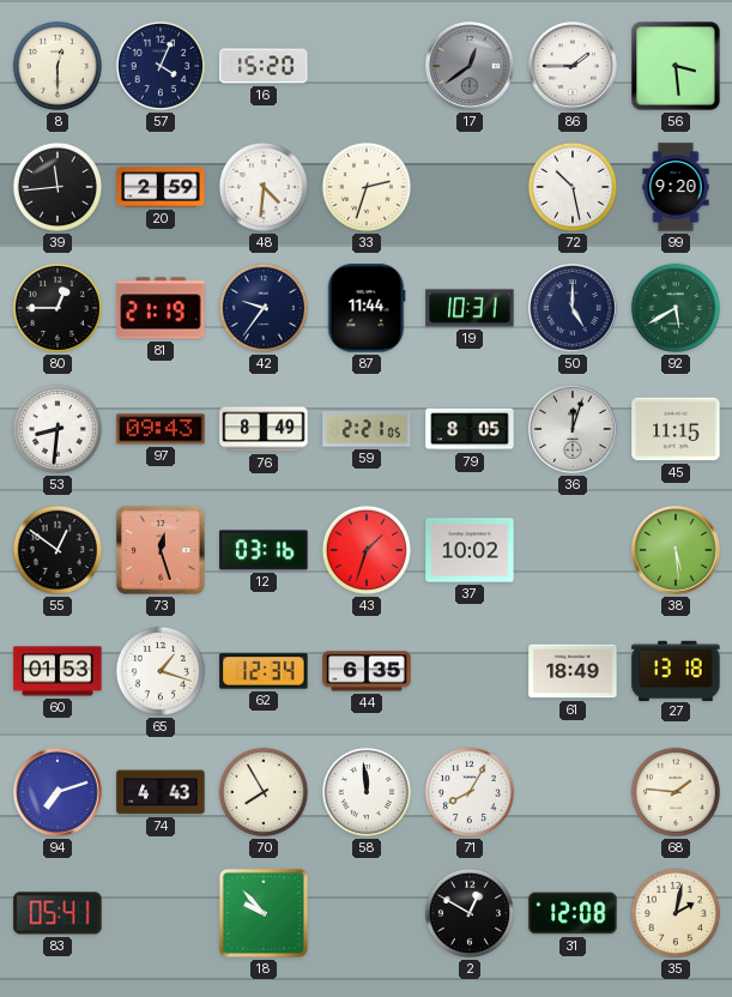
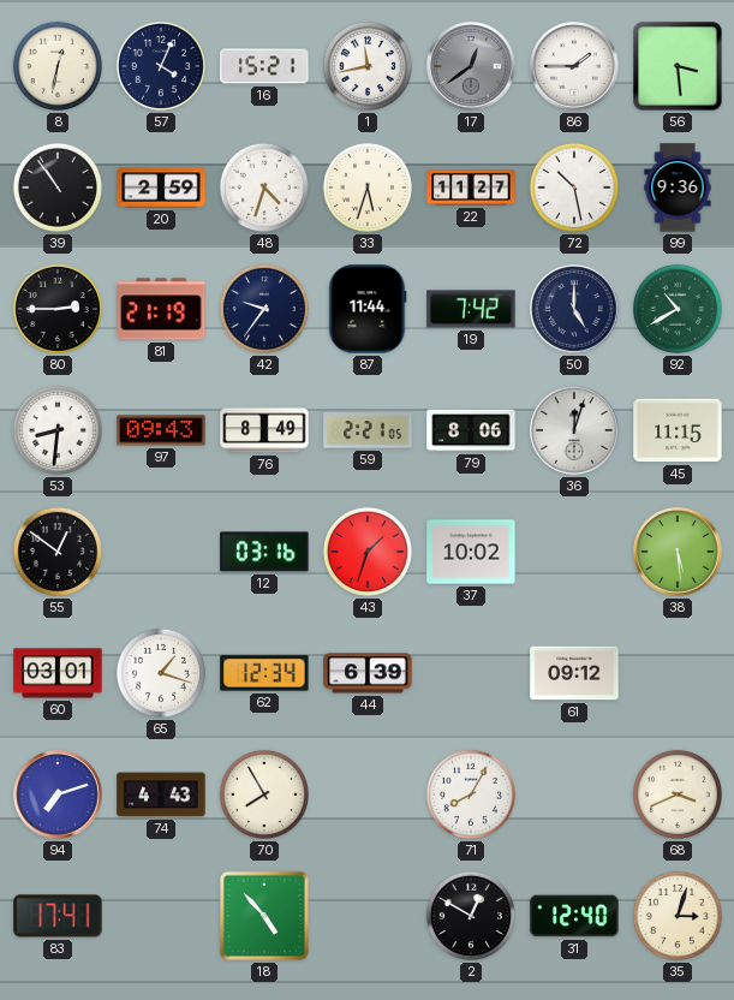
8: 12:30 -> 12:32 (58, 66)
16: 15:20 -> 15:21 (264, 66)
1: none -> 11:43 (368, 66)
39: 11:44 -> 10:54 (58, 187)
48: 4:31 -> 4:33 (264, 187)
33: 2:33 -> 5:33 (368, 187)
22: none -> 11:27 (471, 187)
99: 9:20 -> 9:36 (678, 187)
80: 12:45 -> 2:45 (58, 309)
19: 10:31 -> 7:42 (471, 309)
92: 5:40 -> 10:40 (678, 309)
79: 8:05 -> 8:06 (471, 430)
73: 12:27 -> none (161, 550)
60: 01:53 -> 03:01 (58, 673)
44: 6:35 -> 6:39 (368, 673)
61: 18:49 -> 09:12 (574, 673)
27: 13:18 -> none (676, 670)
58: 11:59 -> none (367, 792)
68: 1:46 -> 3:41 (678, 794)
83: 05:41 -> 17:41 (58, 916)
18: 9:53 -> 4:53 (264, 916)
31: 12:08 -> 12:40 (574, 916)
35: 2:02 -> 3:03 (678, 916)
